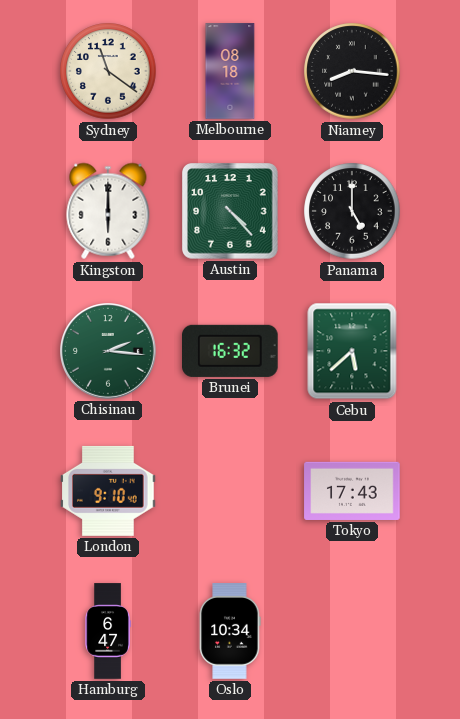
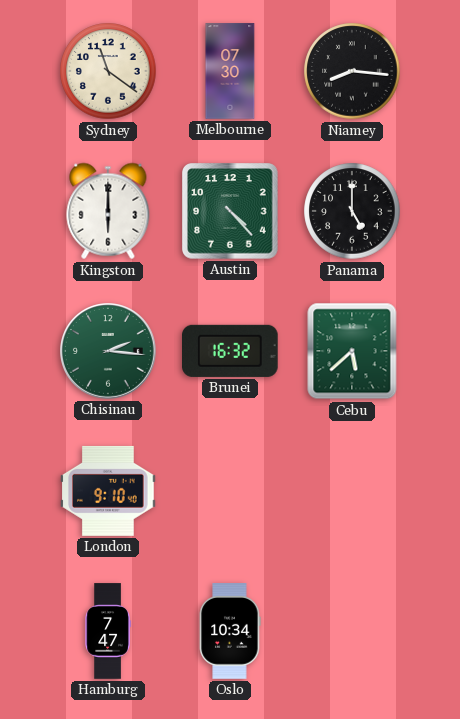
Melbourne: 08:18 -> 07:30 (230, 71)
Tokyo: 17:43 -> none (352, 491)
Hamburg: 6:47 -> 7:47 (108, 631)
